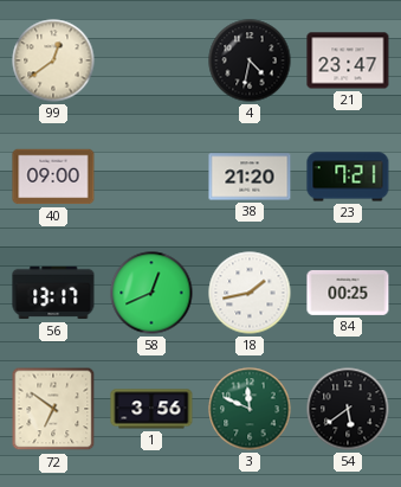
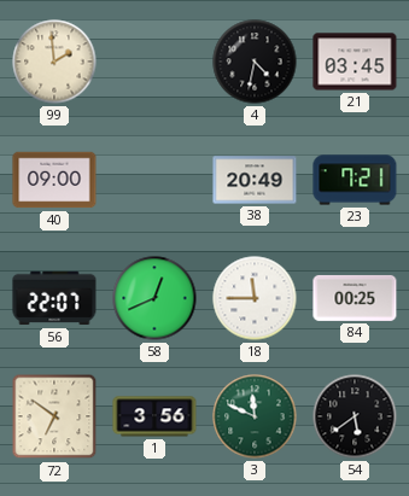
99: 12:39 -> 1:59 (54, 62)
21: 23:47 -> 03:45 (355, 62)
38: 21:20 -> 20:49 (255, 180)
56: 13:17 -> 22:07 (54, 298)
18: 1:43 -> 11:45 (255, 298)
